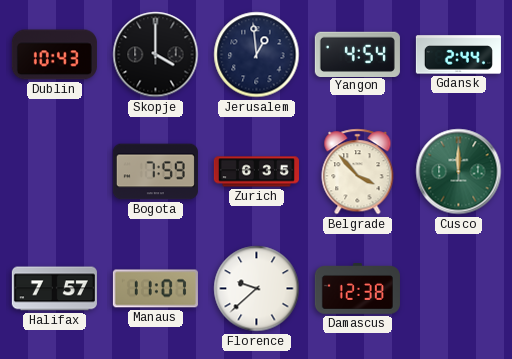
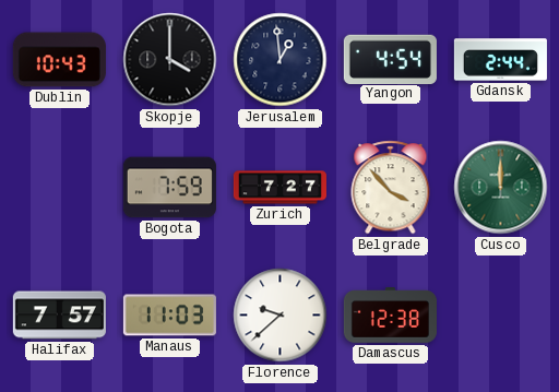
Zurich: 6:35 -> 7:27 (279, 188)
Manaus: 11:07 -> 11:03 (169, 316)
